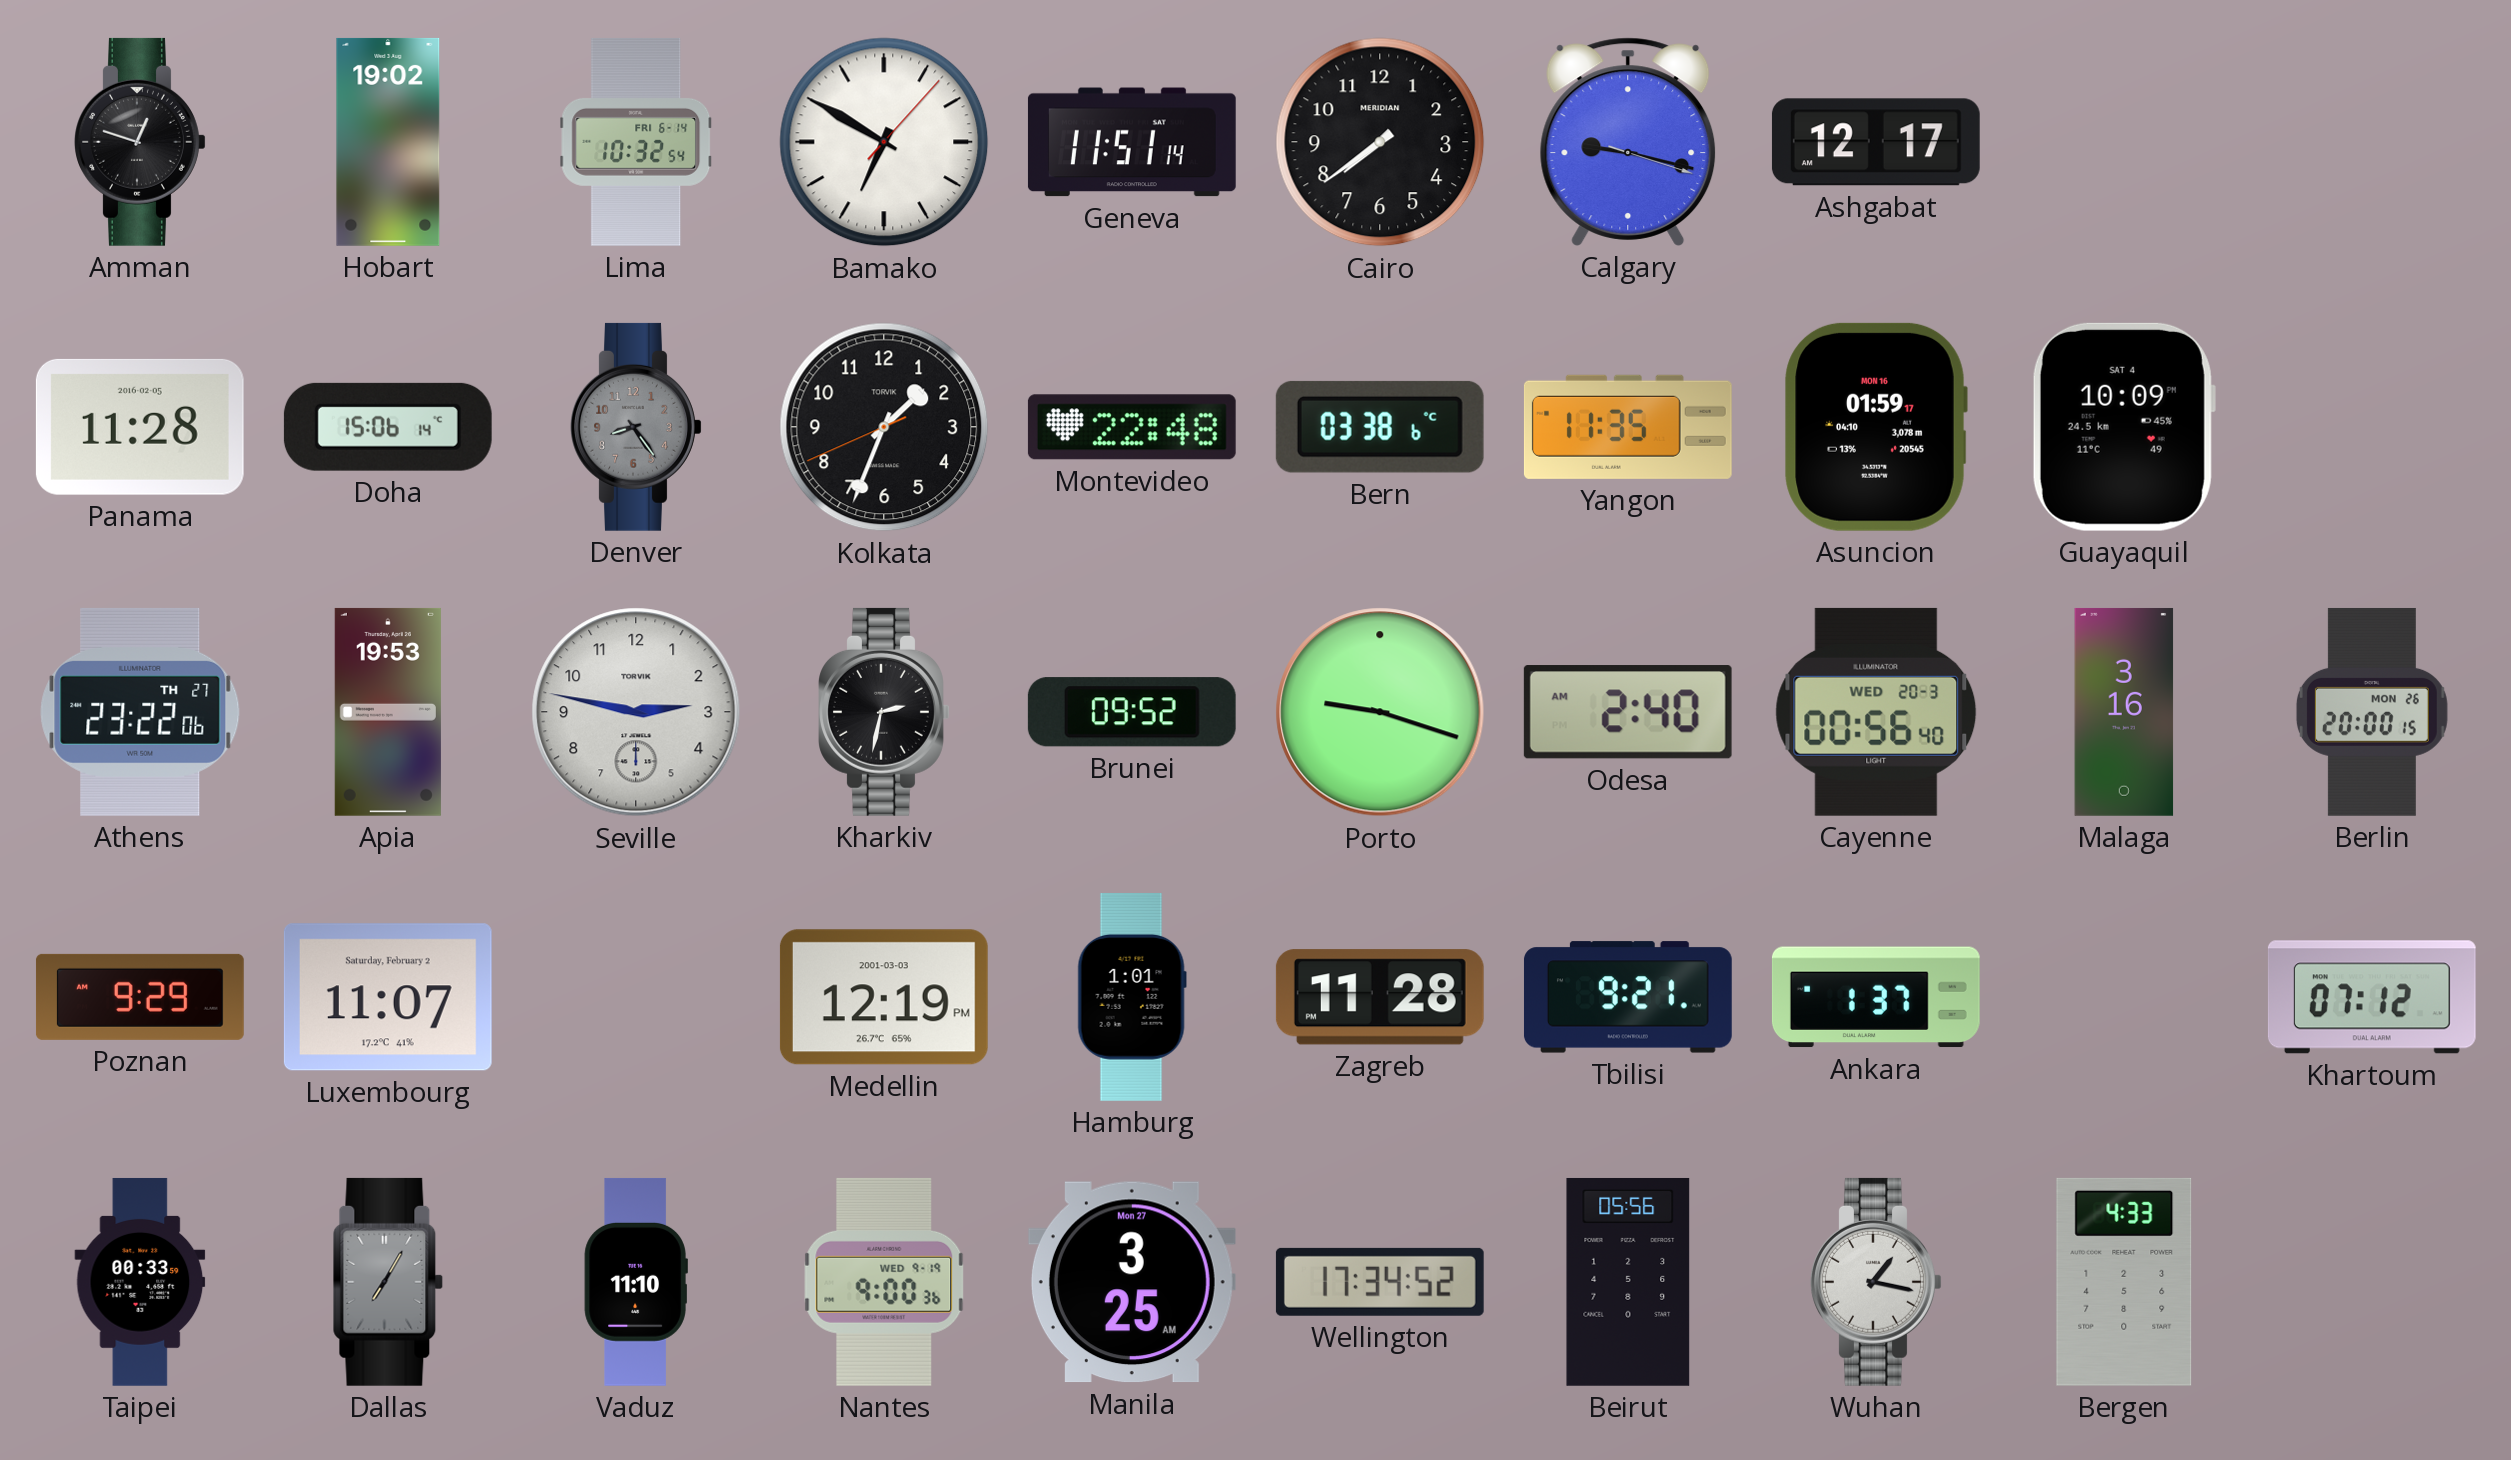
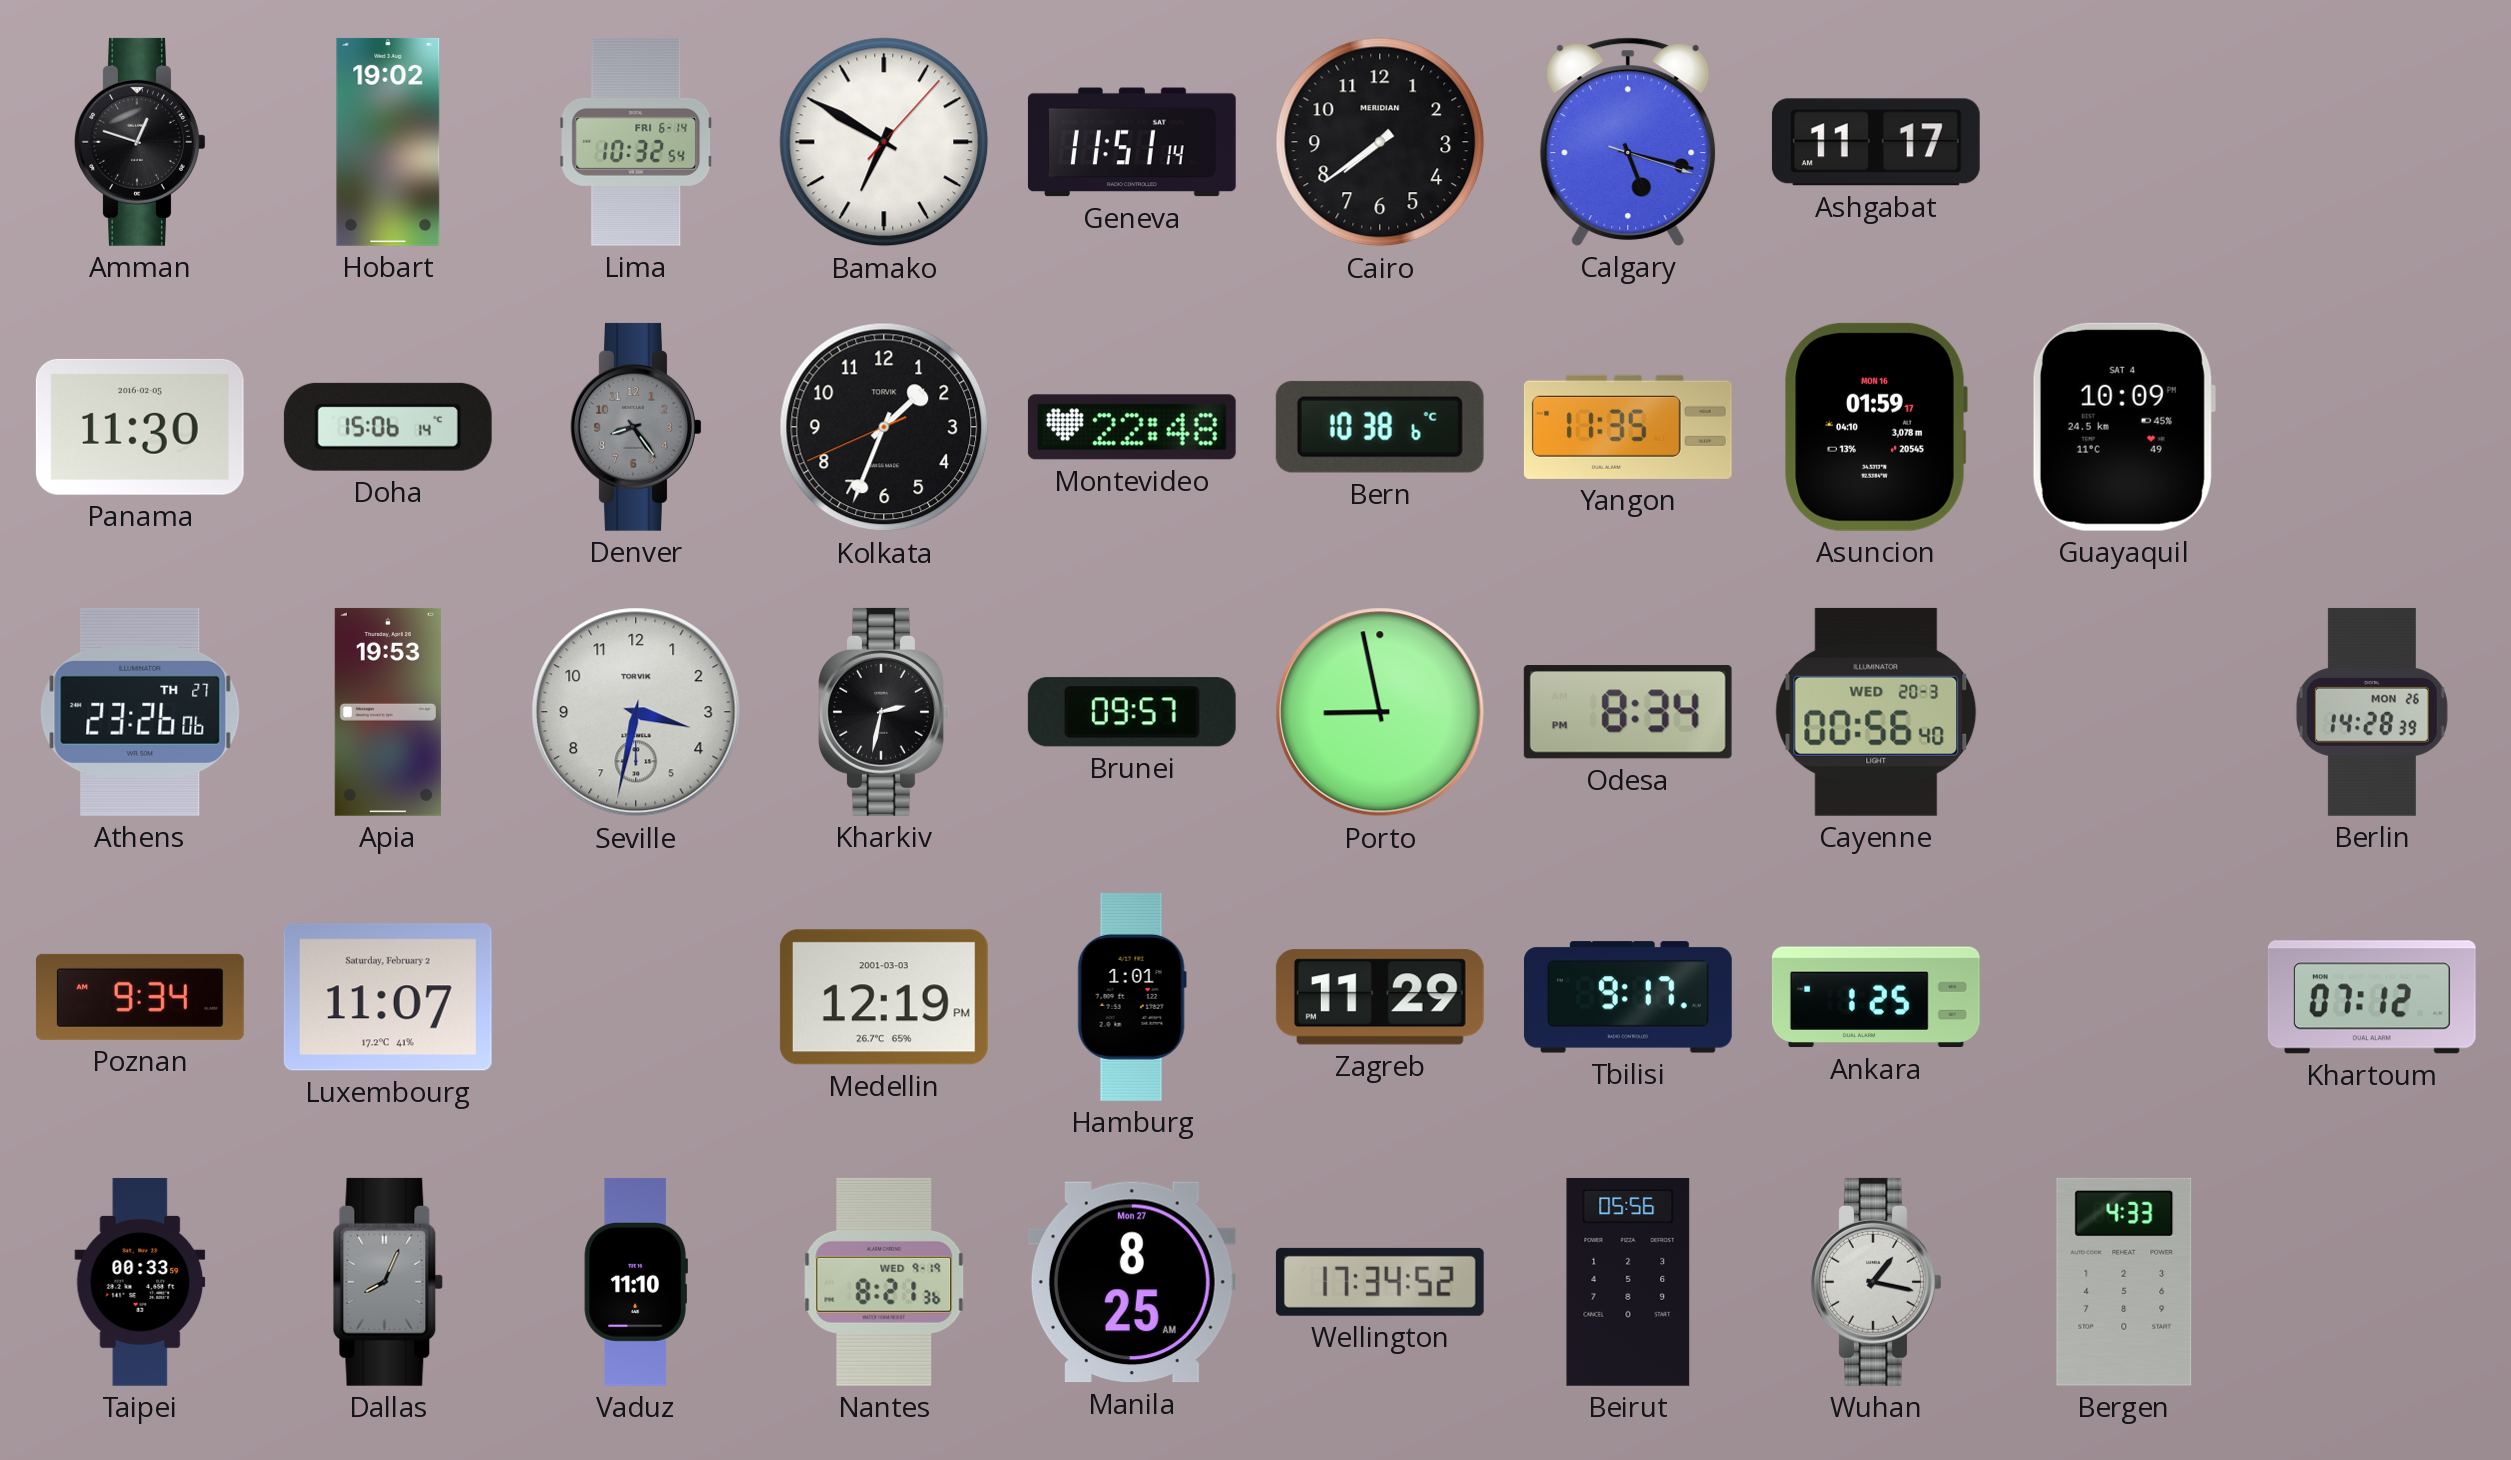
Calgary: 9:17 -> 5:17 (1628, 142)
Ashgabat: 12:17 -> 11:17 (1876, 142)
Panama: 11:28 -> 11:30 (140, 427)
Bern: 03:38 -> 10:38 (1380, 427)
Athens: 23:22 -> 23:26 (140, 712)
Seville: 2:47 -> 3:32 (636, 712)
Brunei: 09:52 -> 09:57 (1132, 712)
Porto: 9:18 -> 8:58 (1380, 712)
Odesa: 2:40 -> 8:34 (1628, 713)
Malaga: 3:16 -> none (2124, 712)
Berlin: 20:00 -> 14:28 (2372, 712)
Poznan: 9:29 -> 9:34 (140, 997)
Zagreb: 11:28 -> 11:29 (1380, 997)
Tbilisi: 9:21 -> 9:17 (1628, 997)
Ankara: 1:37 -> 1:25 (1876, 997)
Dallas: 7:05 -> 8:04 (388, 1282)
Nantes: 9:00 -> 8:21 (884, 1282)
Manila: 3:25 -> 8:25 (1132, 1282)
